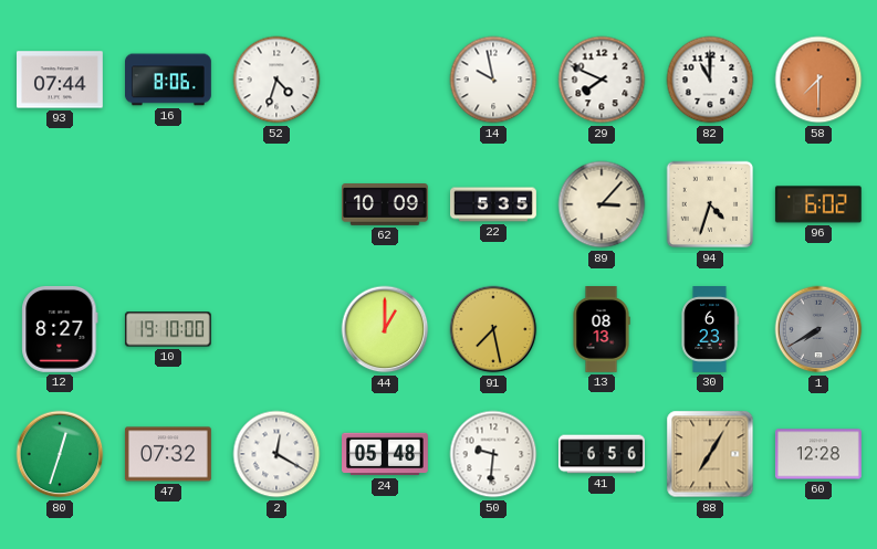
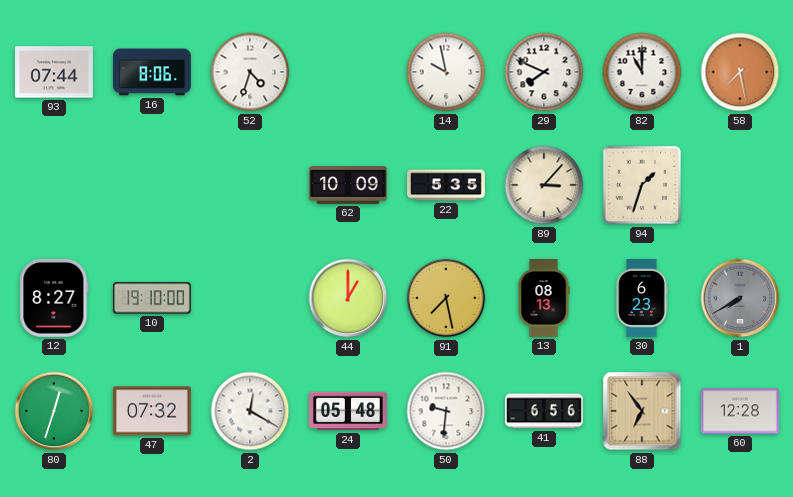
58: 7:30 -> 7:28 (740, 72)
94: 4:33 -> 1:33 (642, 185)
96: 6:02 -> none (818, 204)
88: 7:05 -> 6:54 (642, 411)
